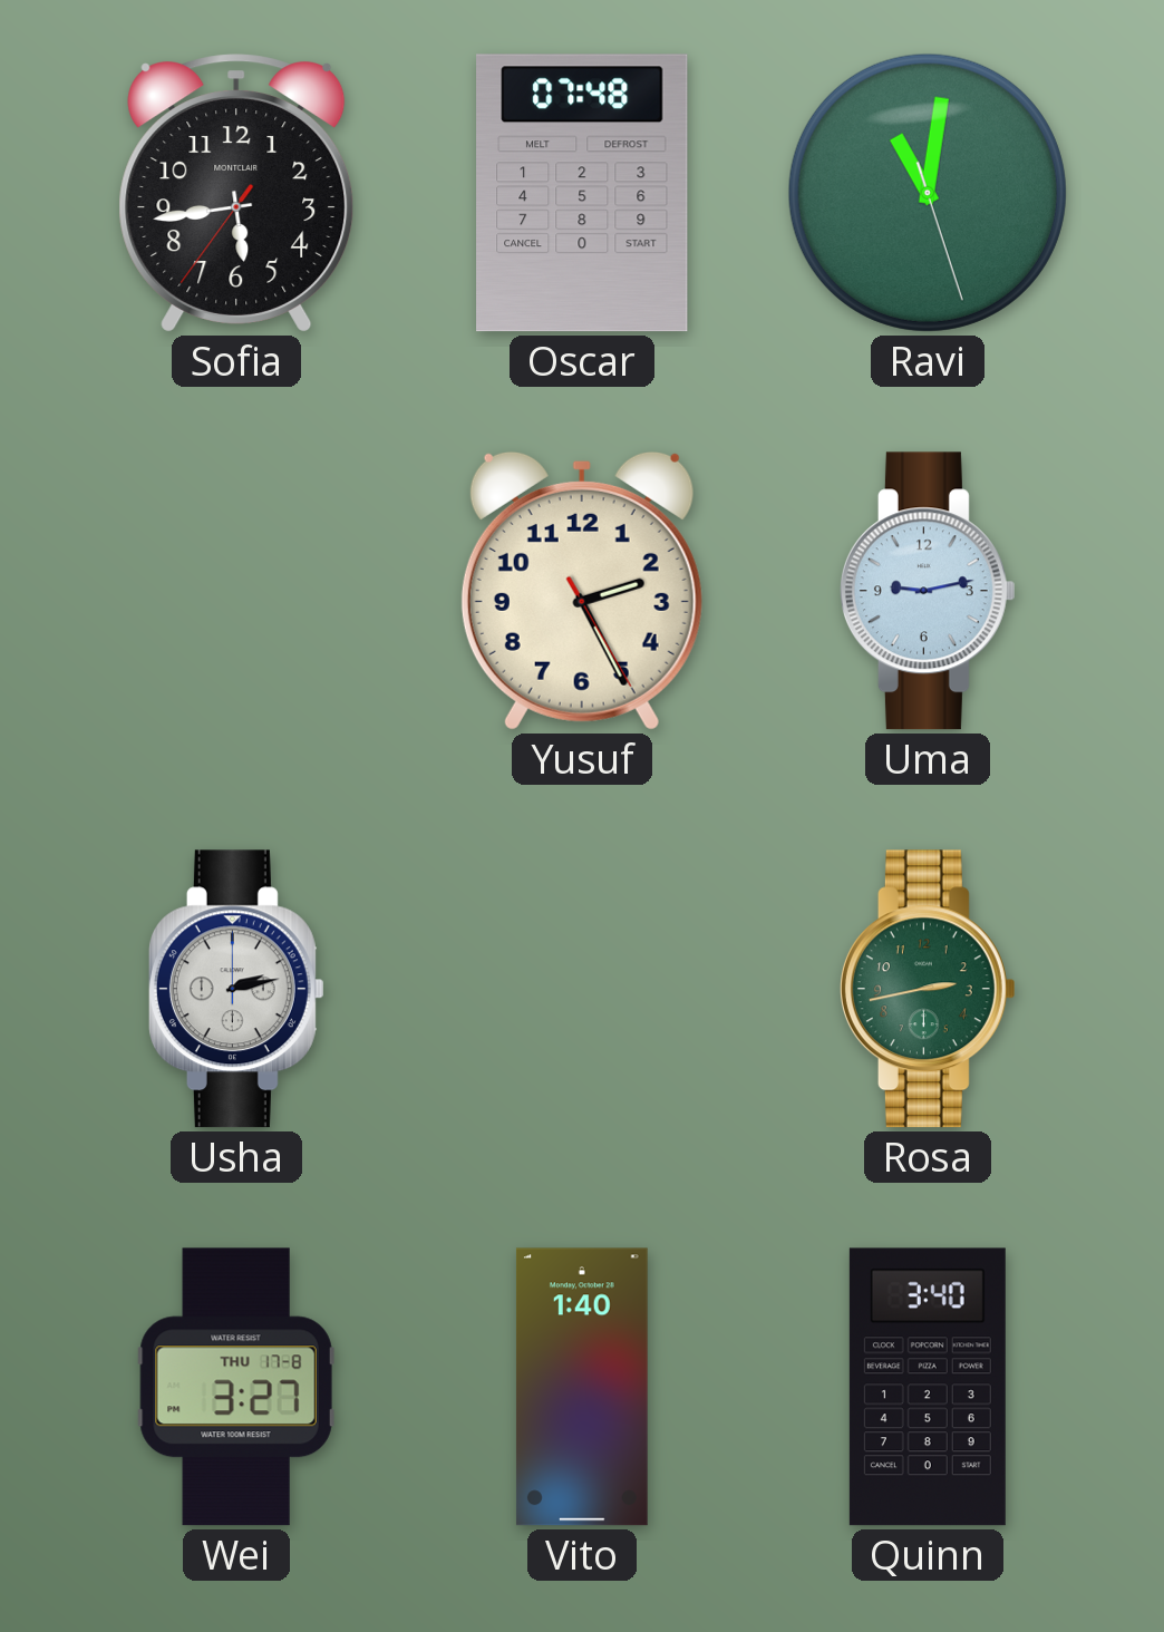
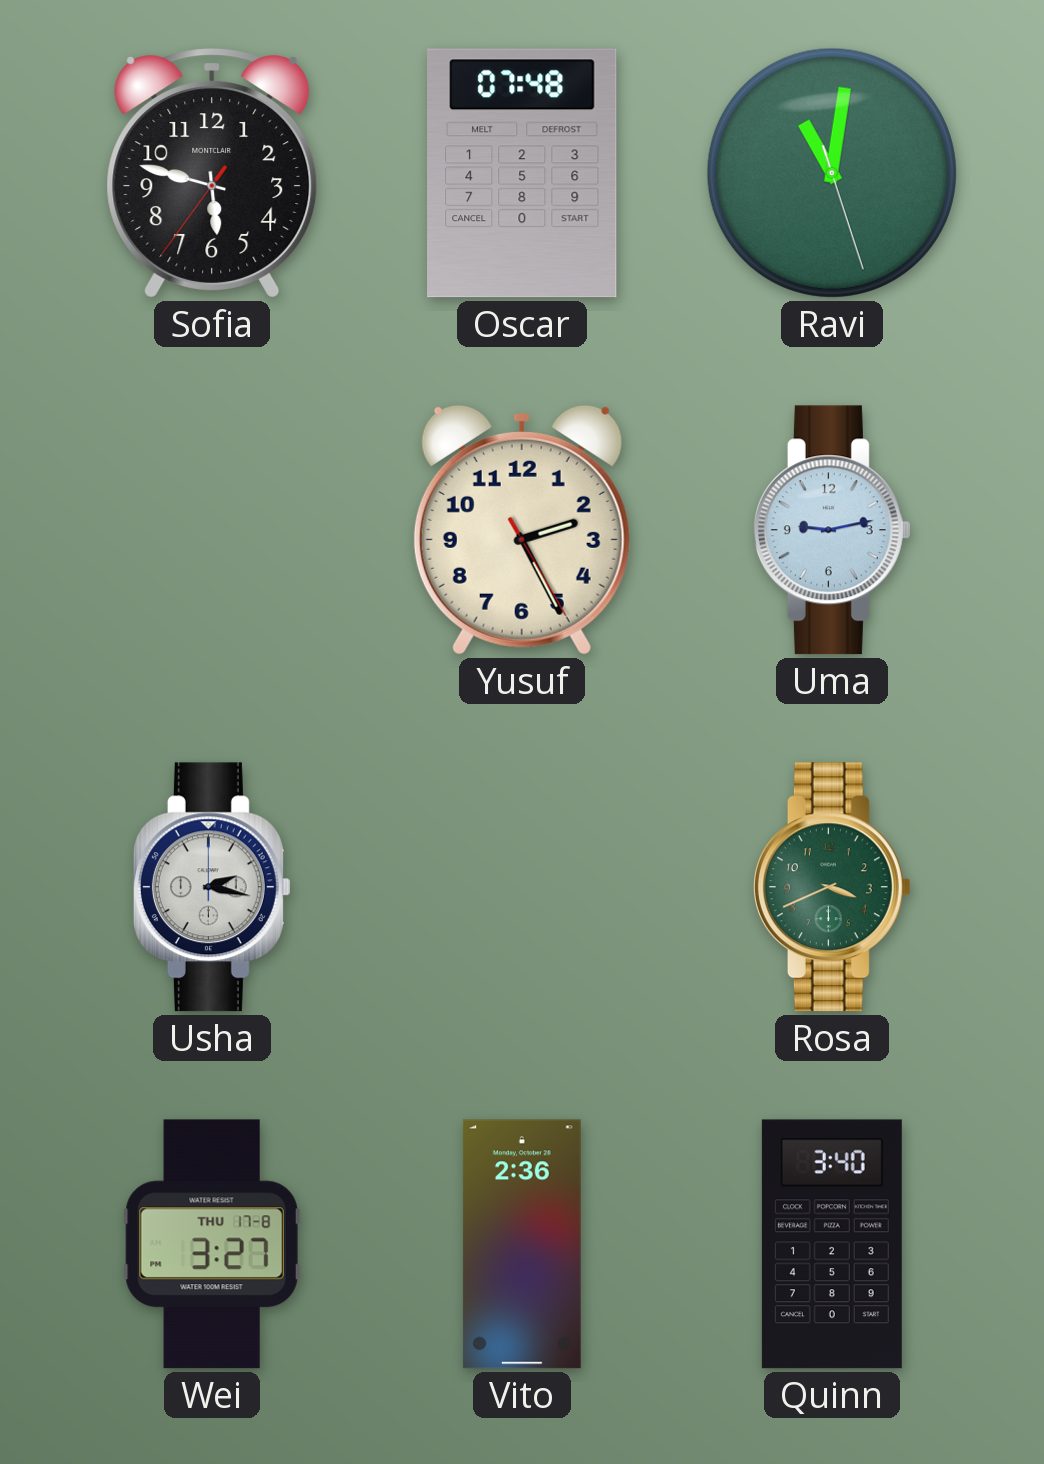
Sofia: 5:43 -> 5:47 (212, 173)
Usha: 2:13 -> 2:17 (212, 887)
Rosa: 2:43 -> 3:41 (832, 887)
Vito: 1:40 -> 2:36 (522, 1244)
